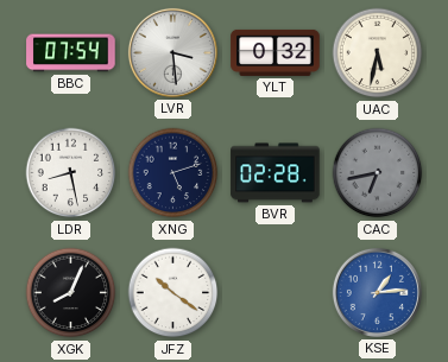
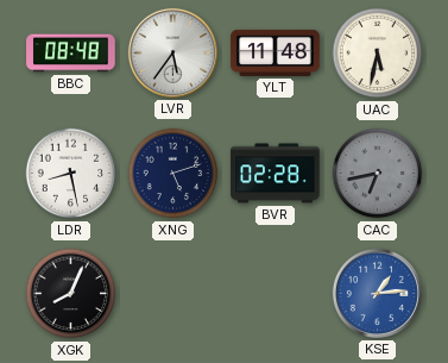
BBC: 07:54 -> 08:48 (71, 54)
LVR: 3:29 -> 5:36 (172, 52)
YLT: 0:32 -> 11:48 (276, 52)
JFZ: 10:21 -> none (173, 293)
